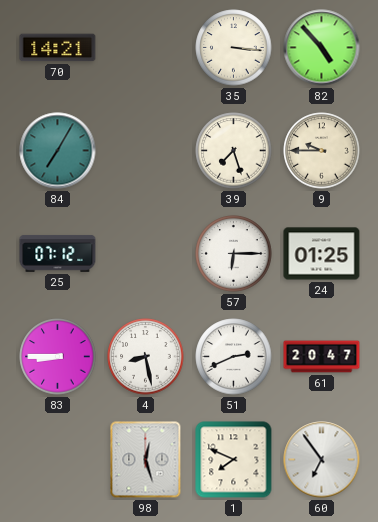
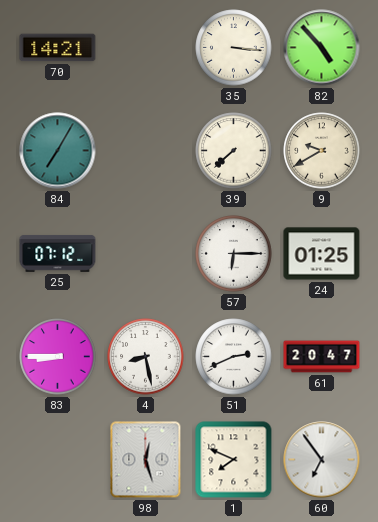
39: 7:27 -> 7:38 (234, 151)
9: 9:45 -> 9:40 (322, 151)
